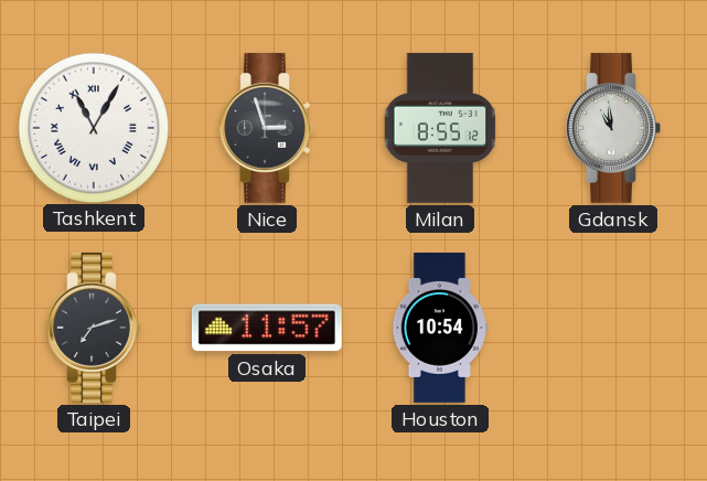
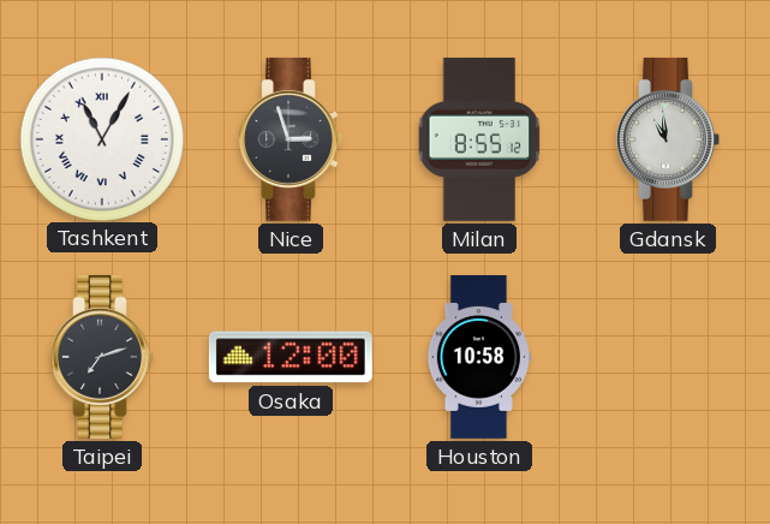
Osaka: 11:57 -> 12:00 (291, 357)
Houston: 10:54 -> 10:58 (479, 357)
